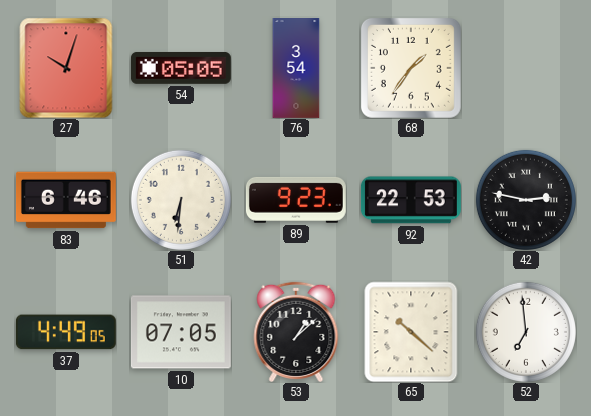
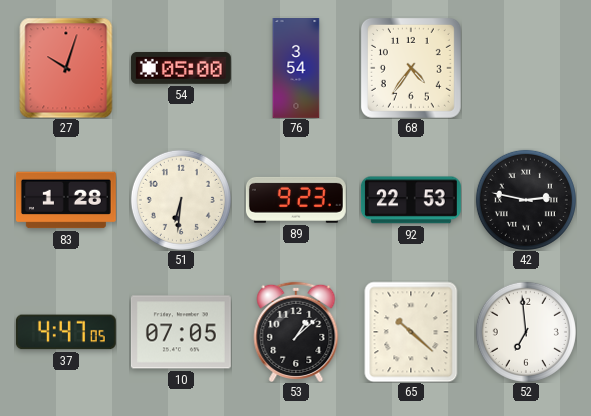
54: 05:05 -> 05:00 (181, 68)
68: 1:36 -> 4:36 (411, 68)
83: 6:46 -> 1:28 (66, 200)
37: 4:49 -> 4:47 (66, 332)
